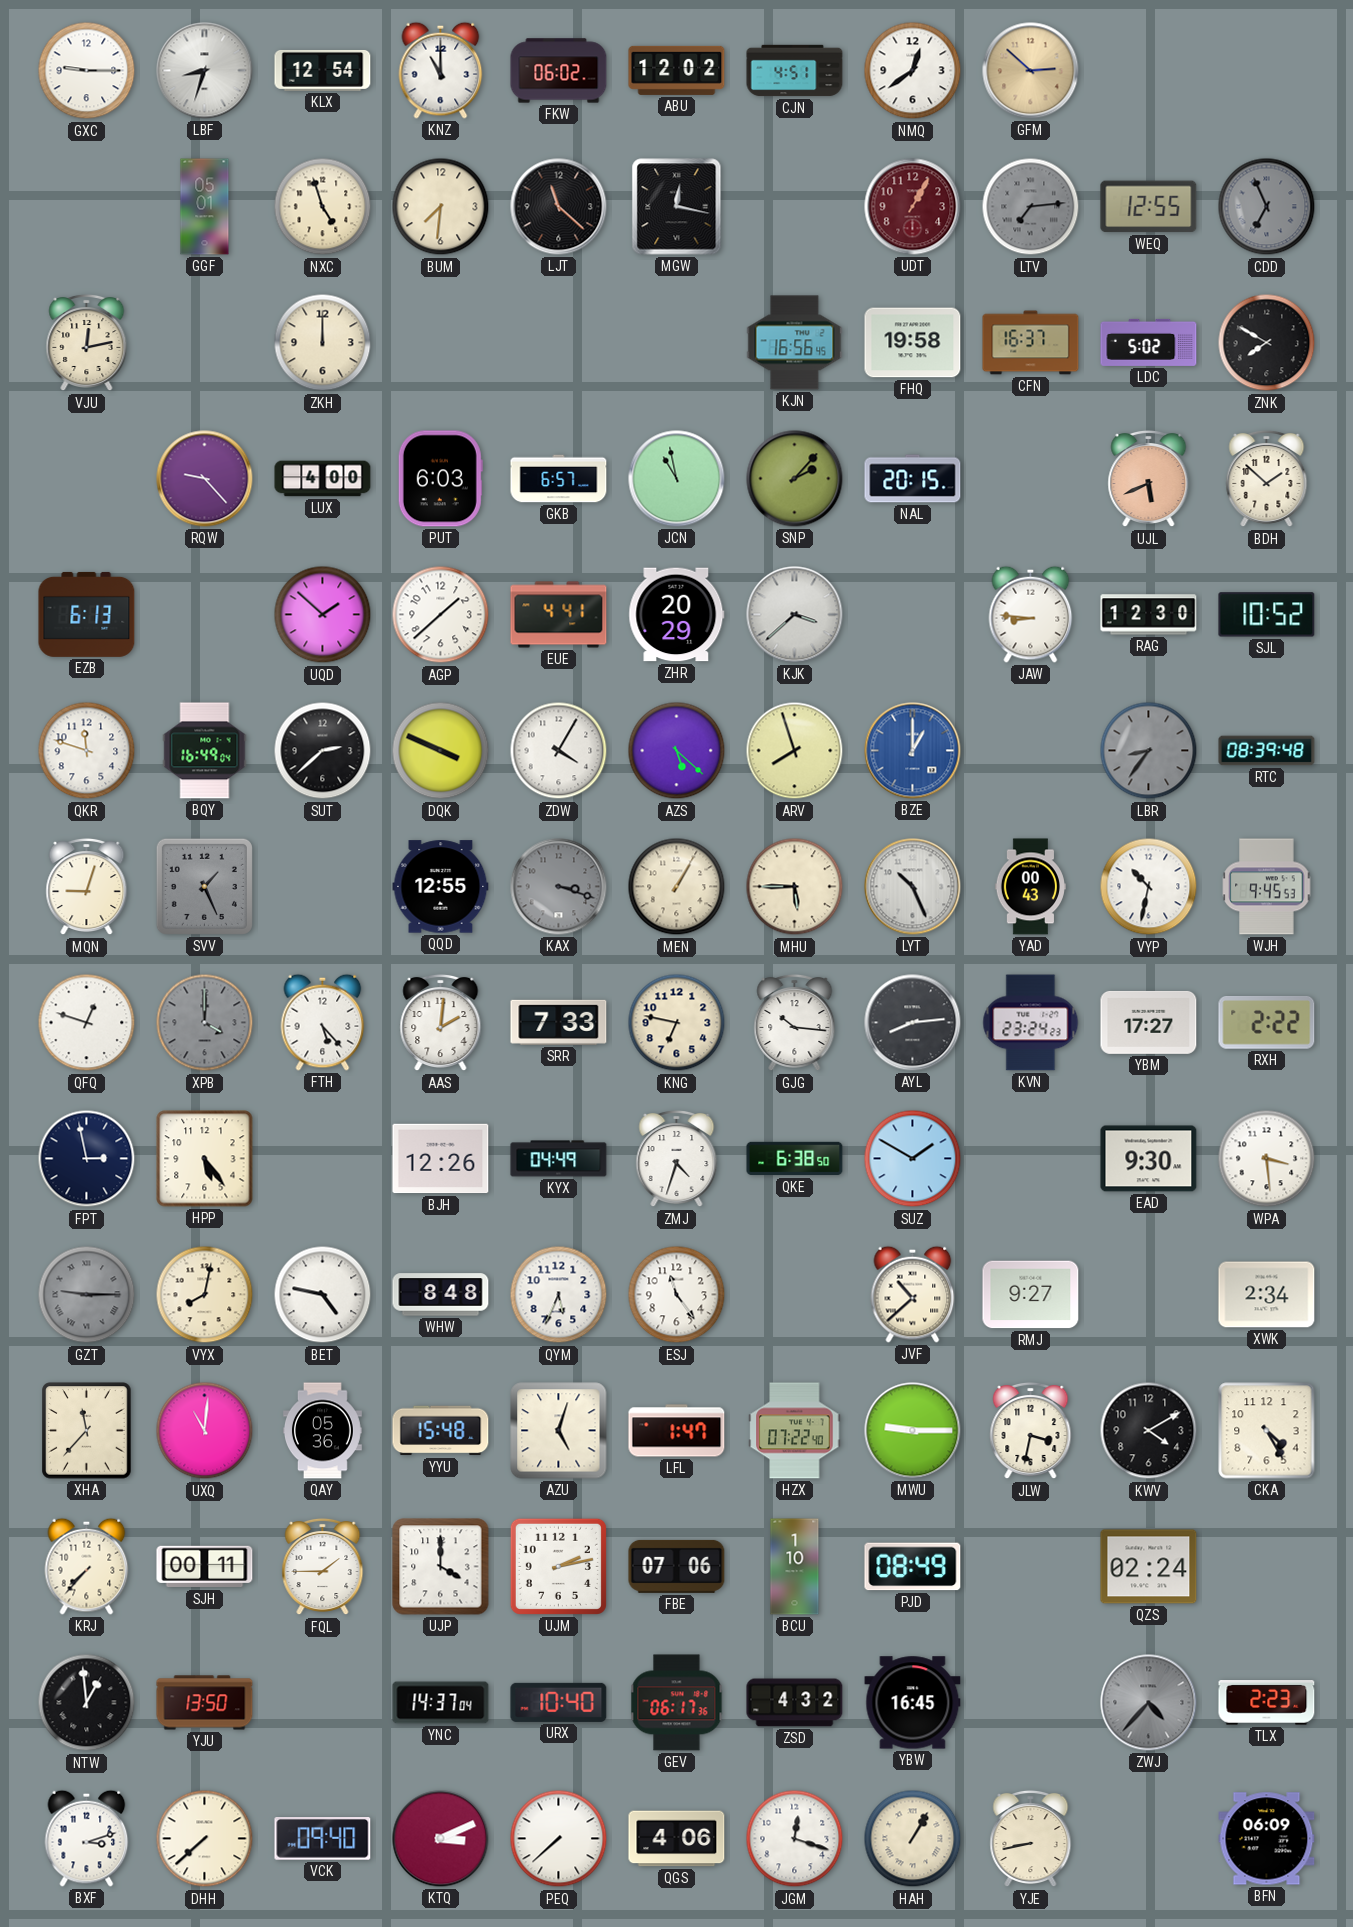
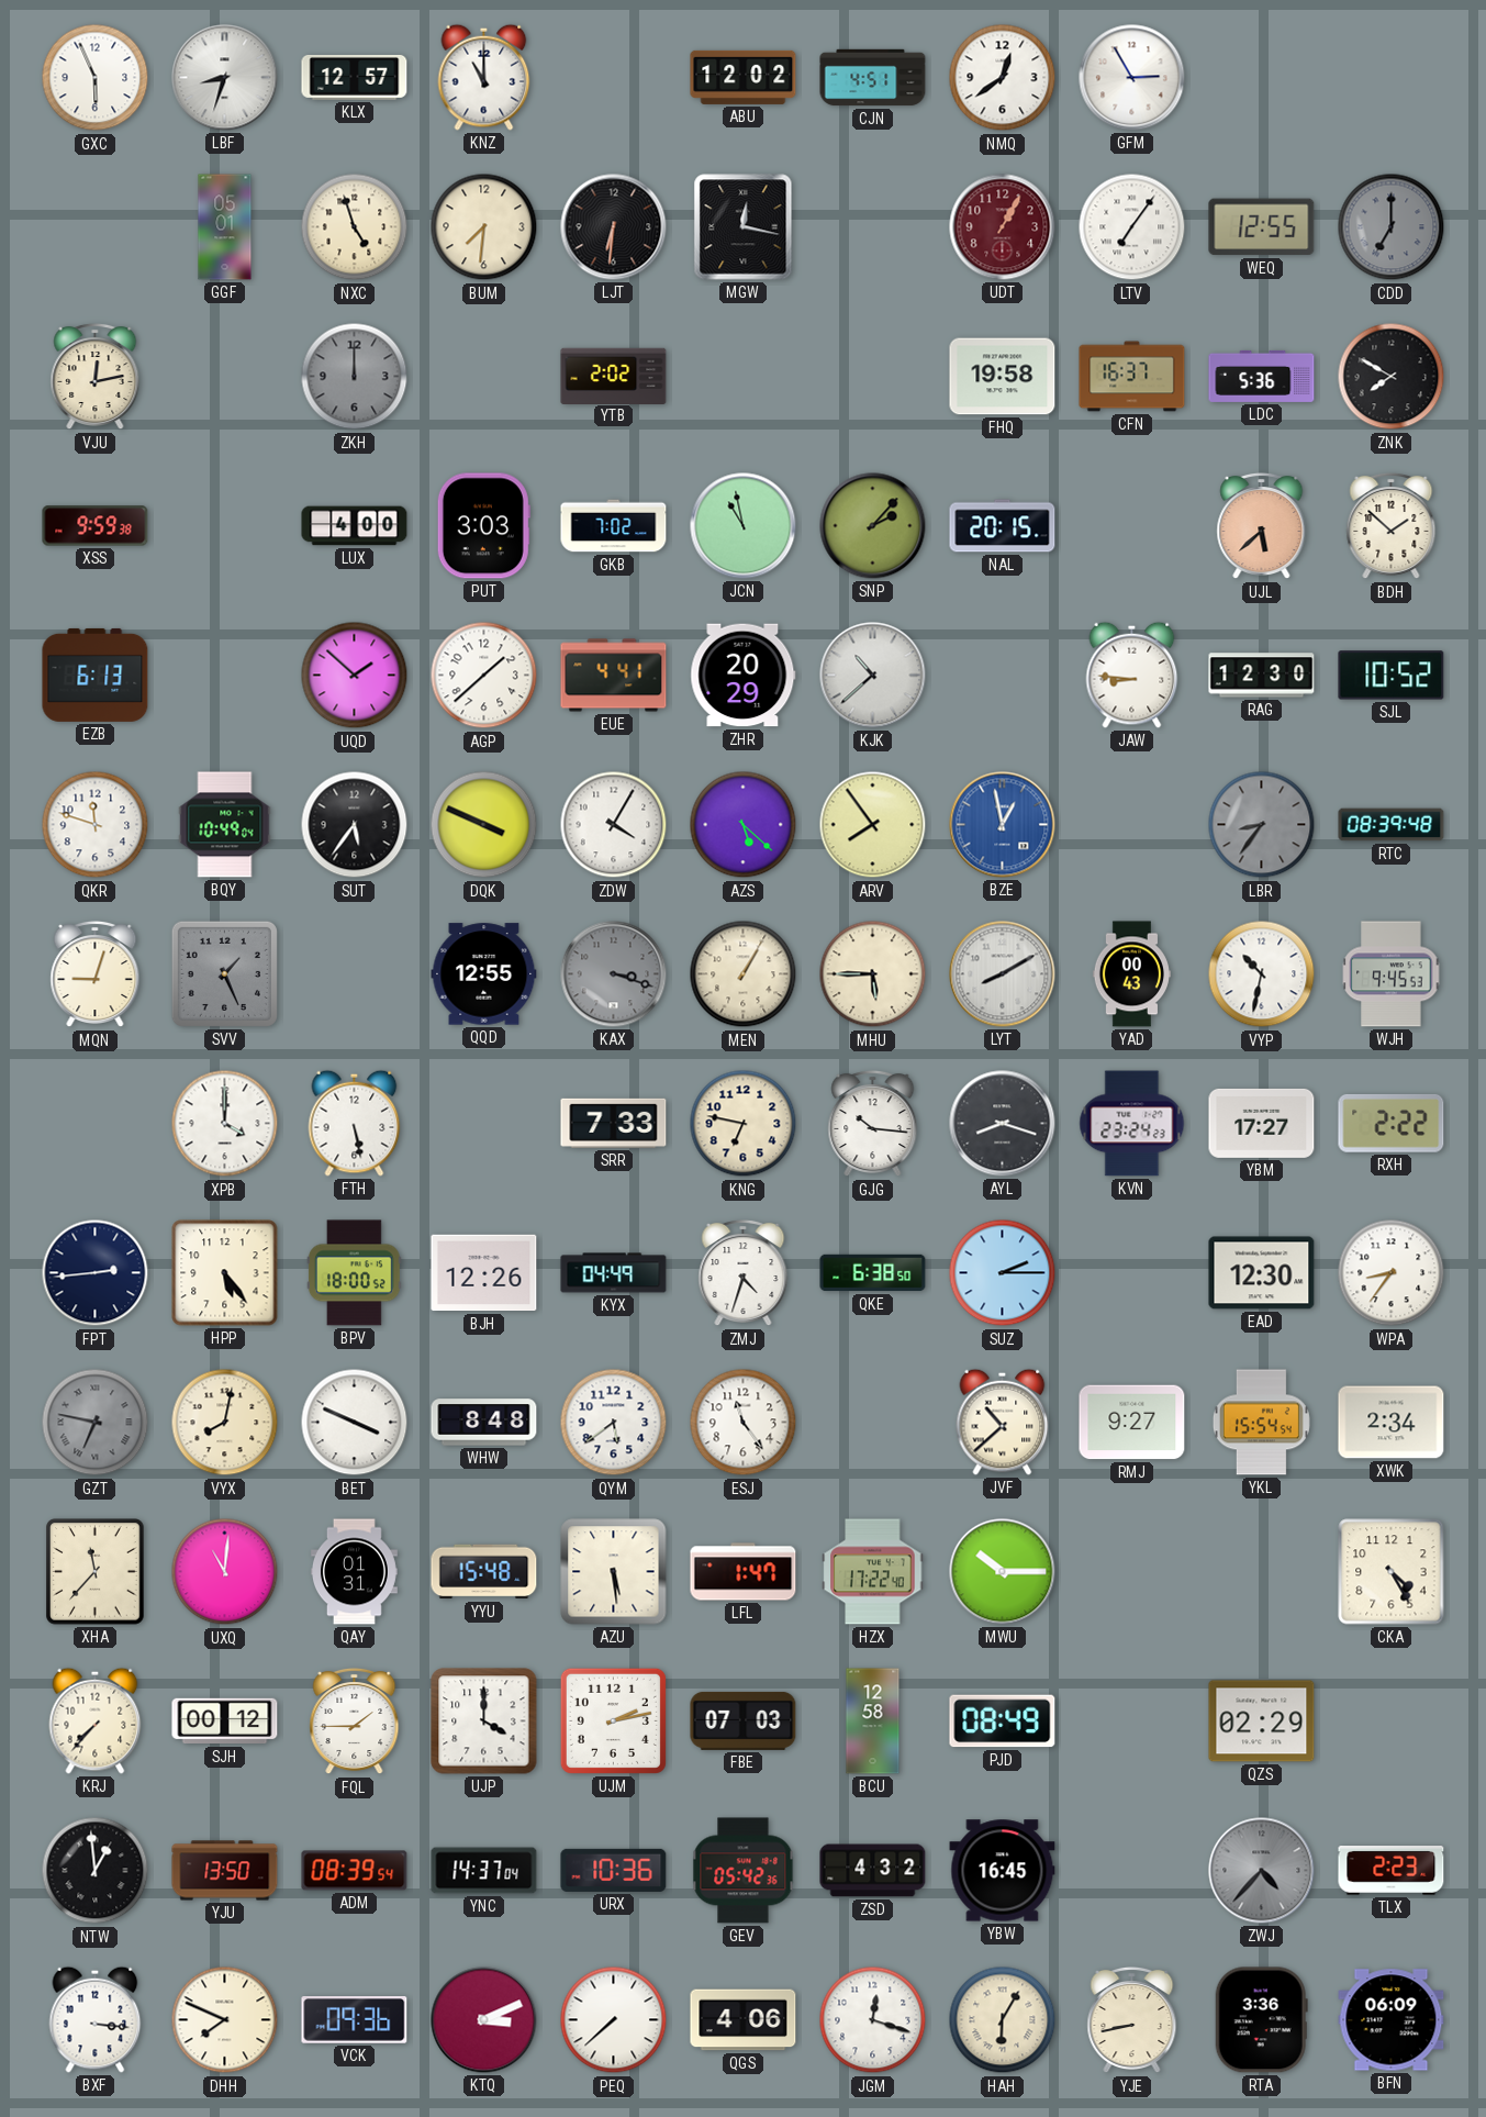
GXC: 9:15 -> 5:56 (96, 78)
KLX: 12:54 -> 12:57 (355, 77)
FKW: 06:02 -> none (559, 71)
GFM: 2:52 -> 2:55 (1132, 78)
GFM dial: champagne -> white (1132, 78)
LJT: 11:22 -> 6:31 (614, 227)
LTV: 7:14 -> 7:06 (1132, 227)
LTV dial: grey -> white (1132, 227)
CDD: 6:56 -> 7:00 (1392, 227)
ZKH dial: cream -> grey (355, 377)
YTB: none -> 2:02 (614, 376)
KJN: 16:56 -> none (795, 343)
LDC: 5:02 -> 5:36 (1262, 376)
XSS: none -> 9:59 (96, 526)
RQW: 9:23 -> none (205, 479)
PUT: 6:03 -> 3:03 (483, 526)
GKB: 6:57 -> 7:02 (614, 526)
UJL: 5:41 -> 5:38 (1262, 526)
KJK: 3:38 -> 10:38 (873, 676)
BQY: 16:49 -> 10:49 (225, 825)
SUT: 2:38 -> 5:36 (355, 825)
ARV: 7:57 -> 7:54 (873, 825)
BZE: 1:00 -> 12:58 (1003, 825)
LYT: 10:26 -> 8:10 (1003, 974)
QFQ: 12:48 -> none (87, 1023)
XPB dial: grey -> white (225, 1124)
FTH: 5:23 -> 5:28 (355, 1123)
AAS: 2:01 -> none (441, 1023)
AYL: 8:14 -> 8:18 (1003, 1124)
FPT: 2:58 -> 2:44 (96, 1273)
BPV: none -> 18:00 (355, 1273)
SUZ: 1:50 -> 2:15 (1003, 1273)
EAD: 9:30 -> 12:30 (1262, 1273)
WPA: 3:29 -> 8:36 (1392, 1273)
GZT: 9:15 -> 6:47 (96, 1423)
BET: 4:47 -> 3:49 (355, 1423)
QYM: 5:34 -> 5:39 (614, 1423)
YKL: none -> 15:54 (1261, 1423)
QAY: 05:36 -> 01:31 (354, 1572)
AZU: 5:03 -> 5:29 (614, 1572)
HZX: 07:22 -> 17:22 (873, 1572)
MWU: 9:15 -> 10:15 (1003, 1572)
JLW: 3:32 -> none (1031, 1431)
KWV: 4:10 -> none (1149, 1431)
SJH: 00:11 -> 00:12 (225, 1722)
FBE: 07:06 -> 07:03 (744, 1720)
BCU: 1:10 -> 12:58 (873, 1722)
QZS: 02:24 -> 02:29 (1262, 1722)
ADM: none -> 08:39 (355, 1871)
URX: 10:40 -> 10:36 (614, 1870)
GEV: 06:17 -> 05:42 (744, 1871)
BXF: 3:12 -> 3:16 (96, 2019)
DHH: 7:38 -> 7:49 (225, 2020)
VCK: 09:40 -> 09:36 (355, 2020)
HAH: 1:05 -> 6:05 (1003, 2020)
RTA: none -> 3:36 (1261, 2020)
